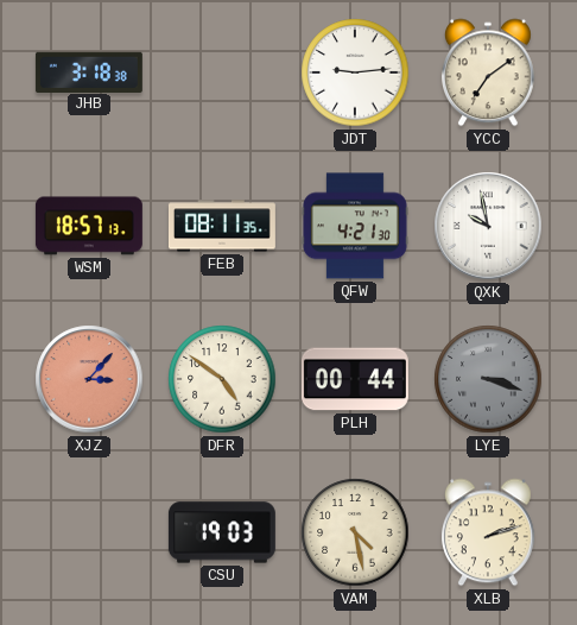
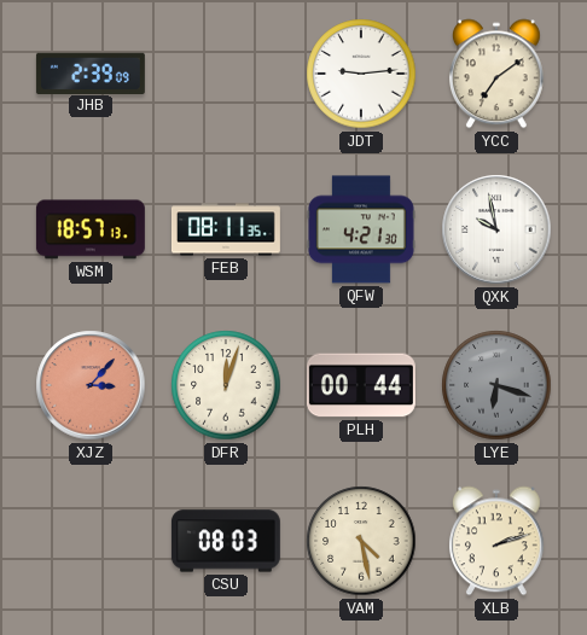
JHB: 3:18 -> 2:39 (91, 72)
DFR: 4:51 -> 12:03 (226, 385)
LYE: 3:18 -> 6:18 (496, 385)
CSU: 19:03 -> 08:03 (226, 541)
